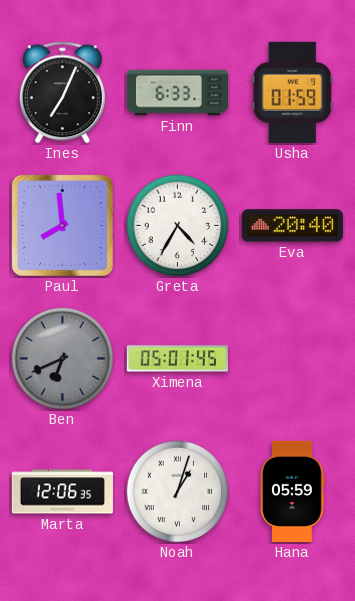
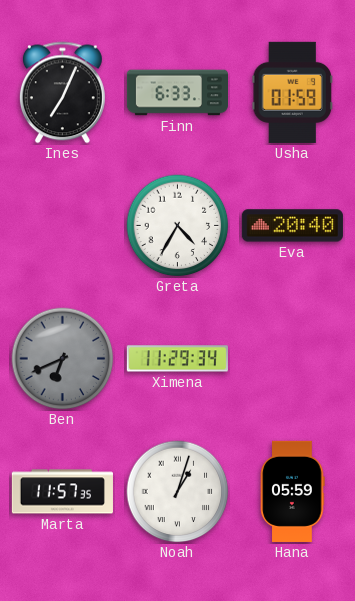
Paul: 7:59 -> none (62, 225)
Ximena: 05:01 -> 11:29 (177, 359)
Marta: 12:06 -> 11:57 (62, 492)
